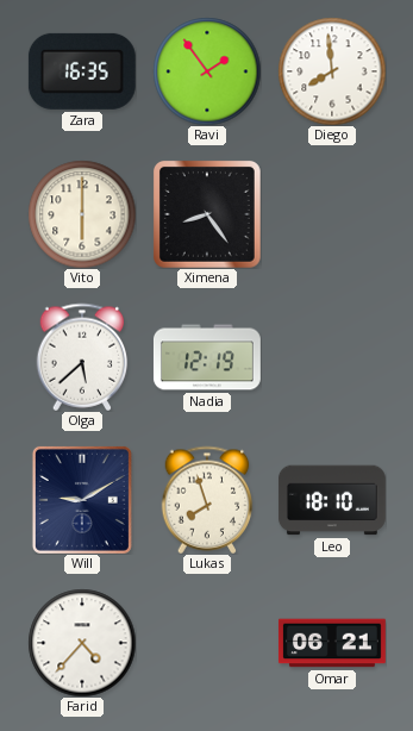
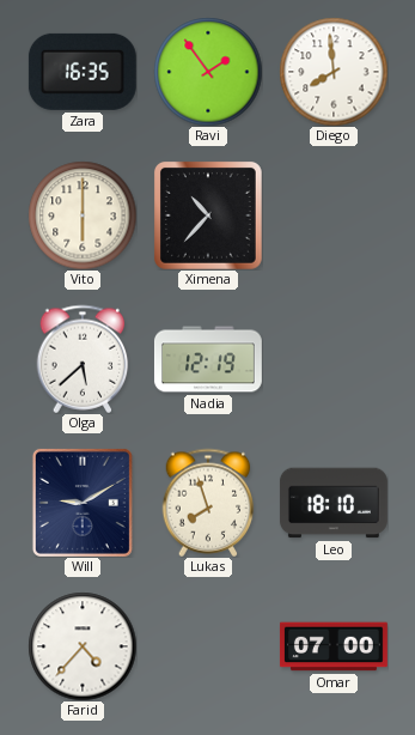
Ximena: 8:24 -> 10:37 (208, 215)
Omar: 06:21 -> 07:00 (334, 646)
